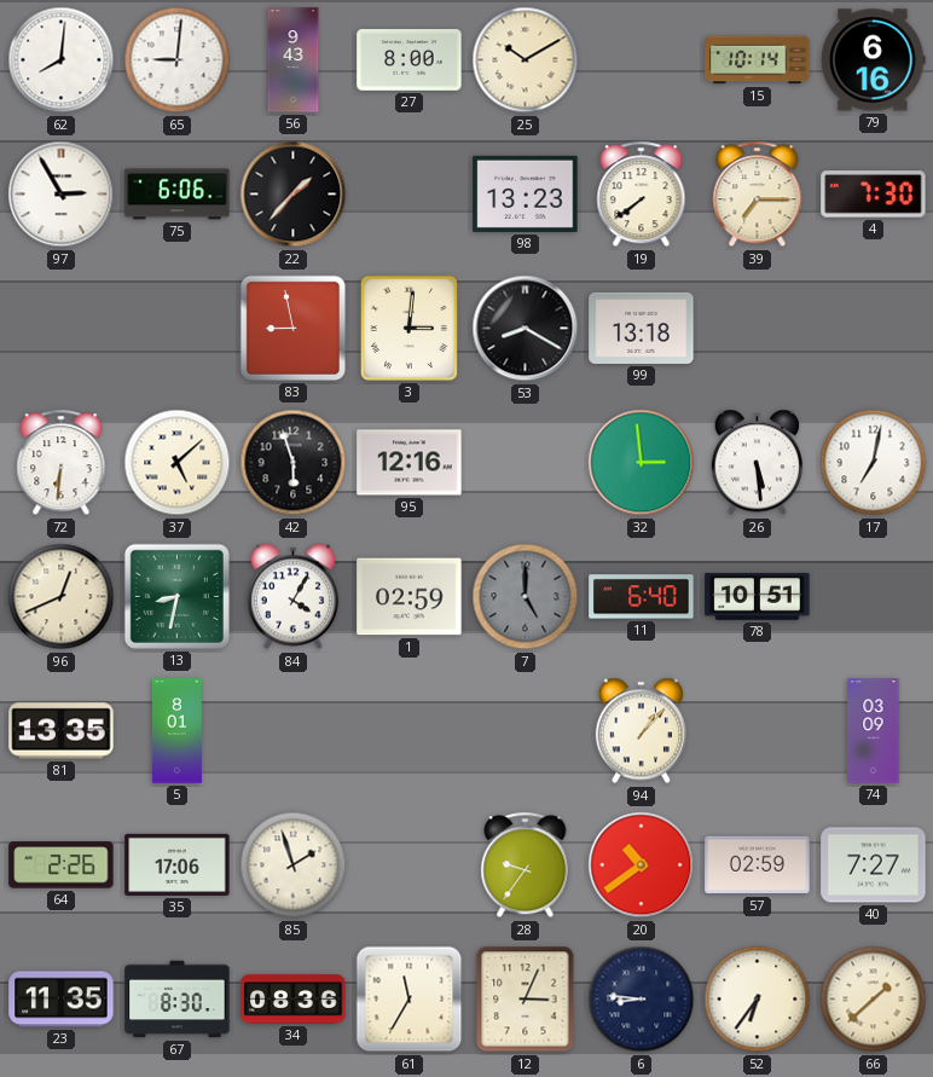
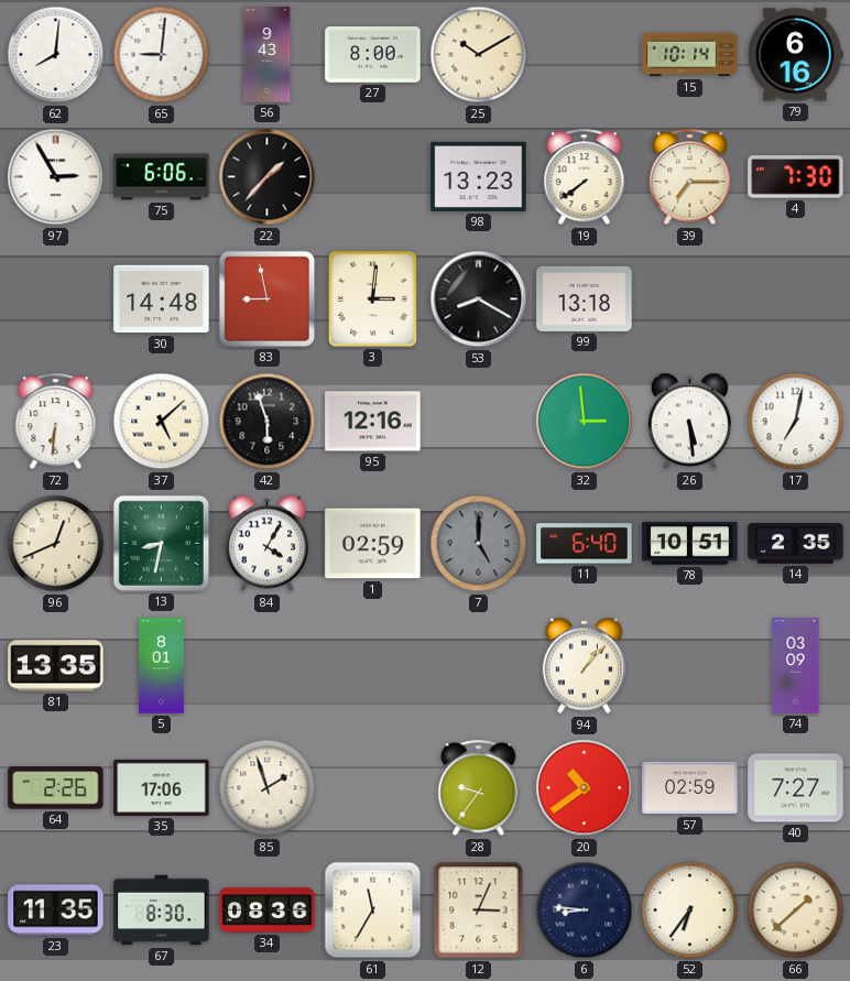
30: none -> 14:48 (162, 299)
14: none -> 2:35 (796, 544)
